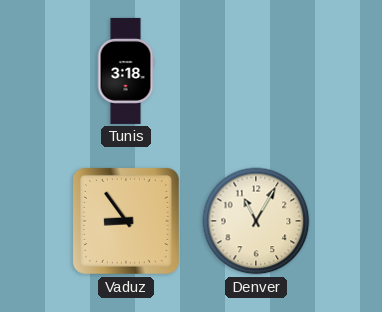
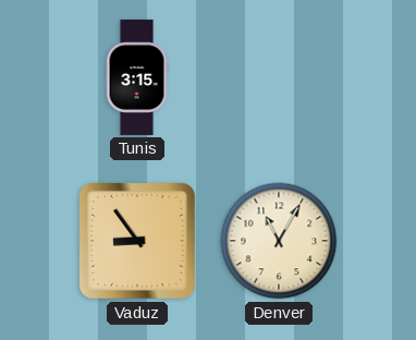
Tunis: 3:18 -> 3:15 (137, 77)
